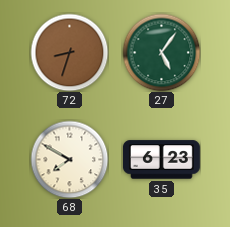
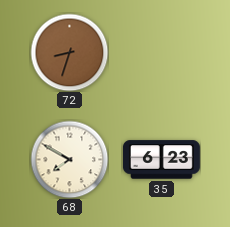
27: 5:06 -> none (161, 52)
